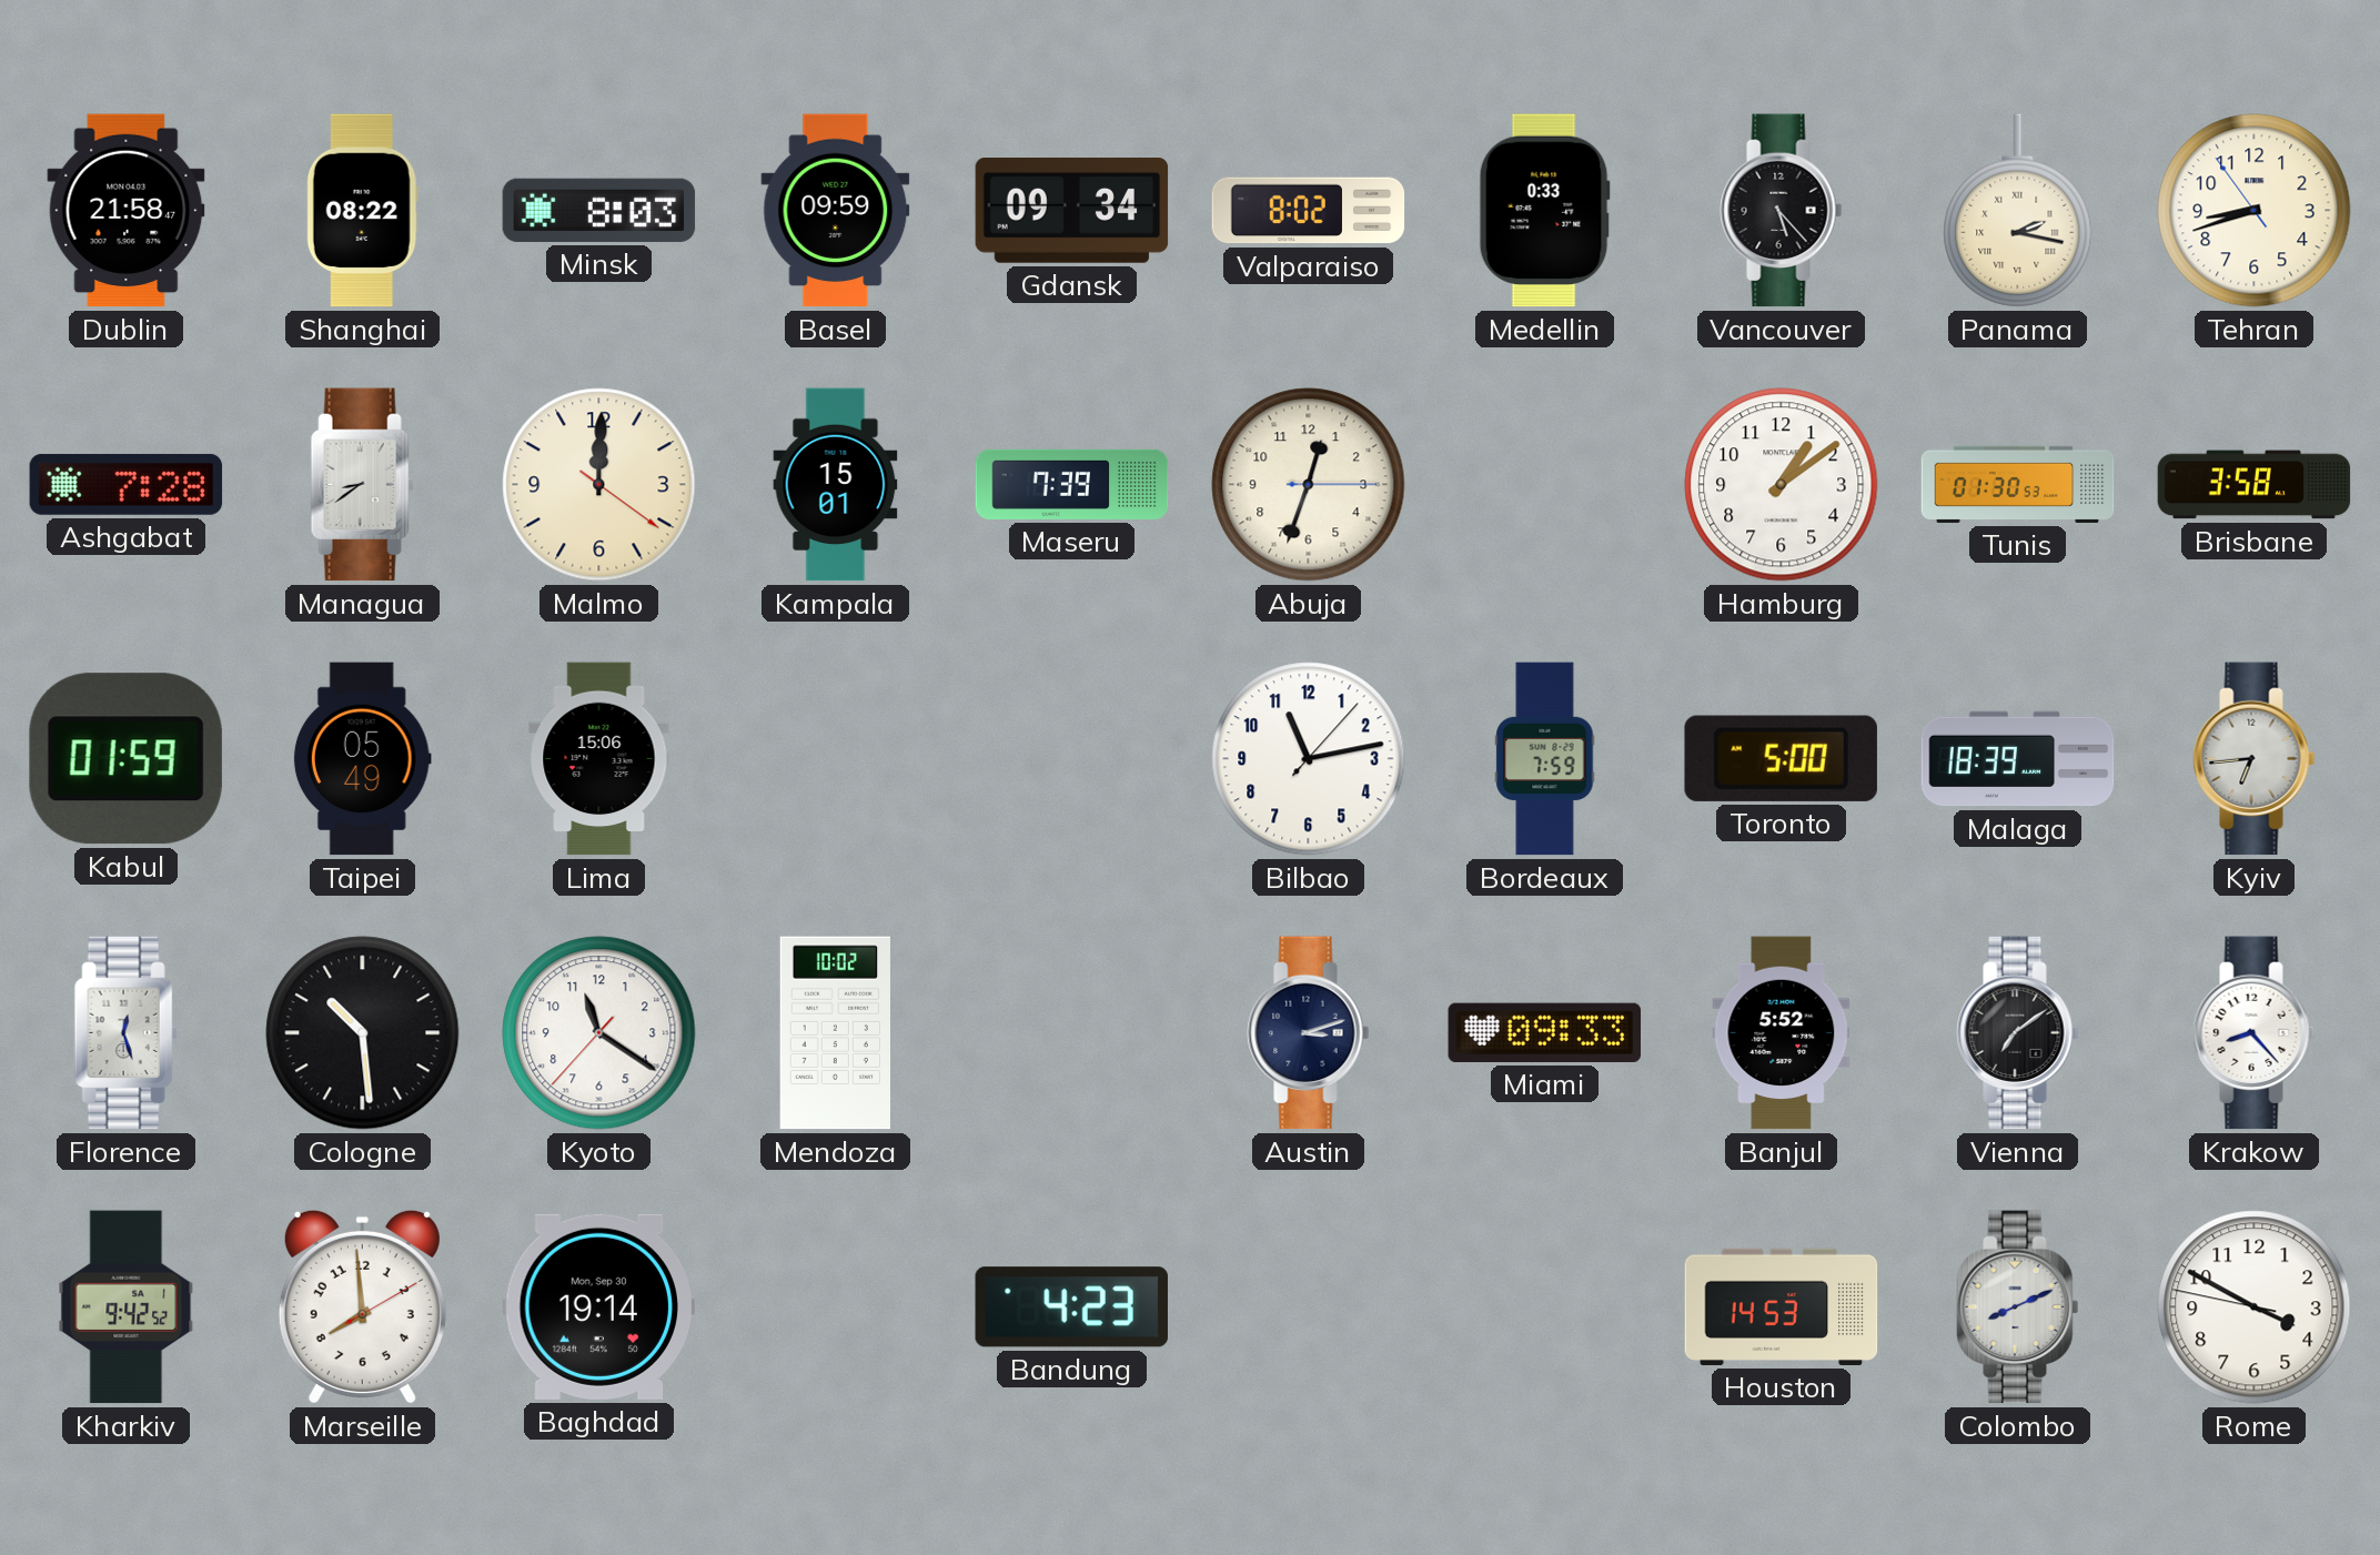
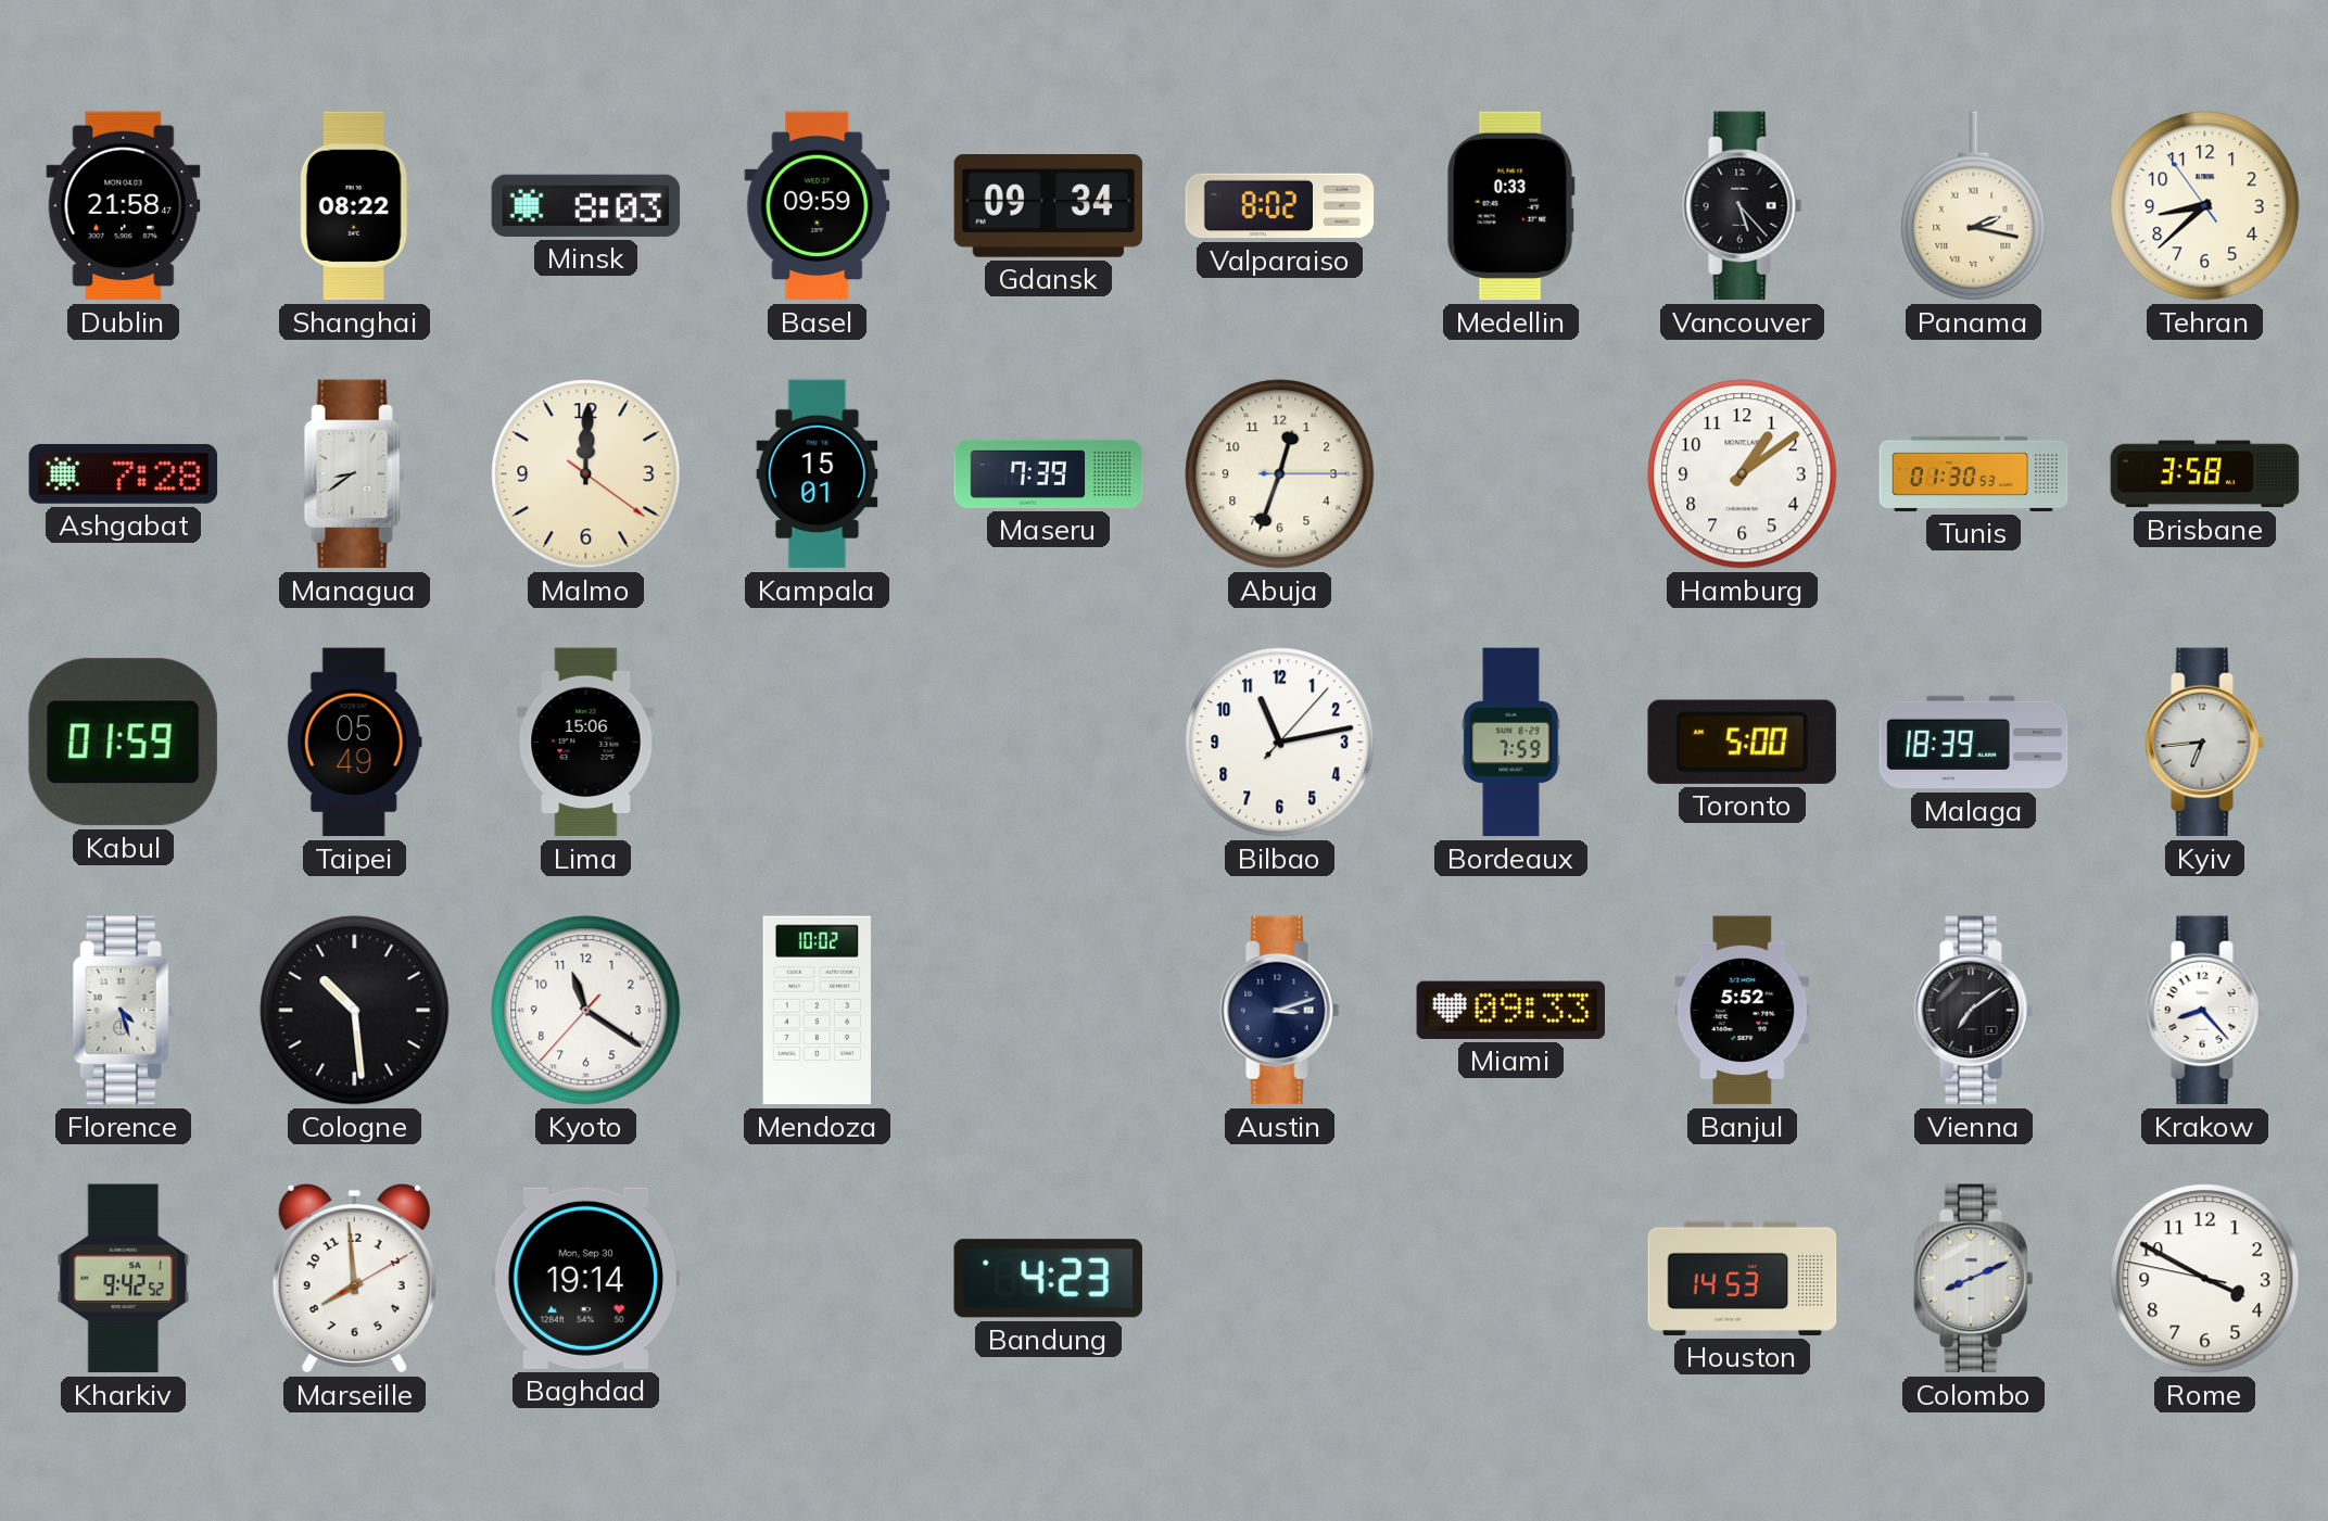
Tehran: 8:41 -> 8:37 (2205, 206)
Florence: 12:27 -> 4:27 (123, 1011)
